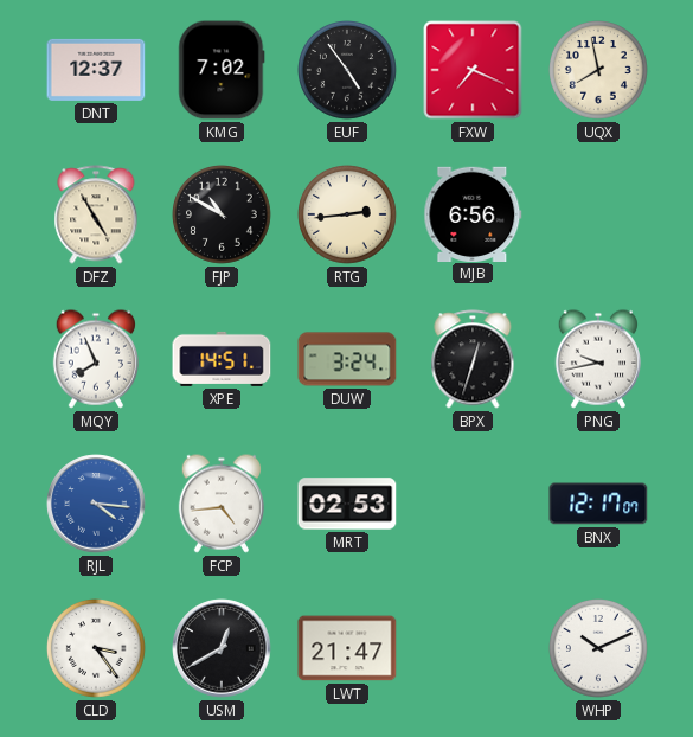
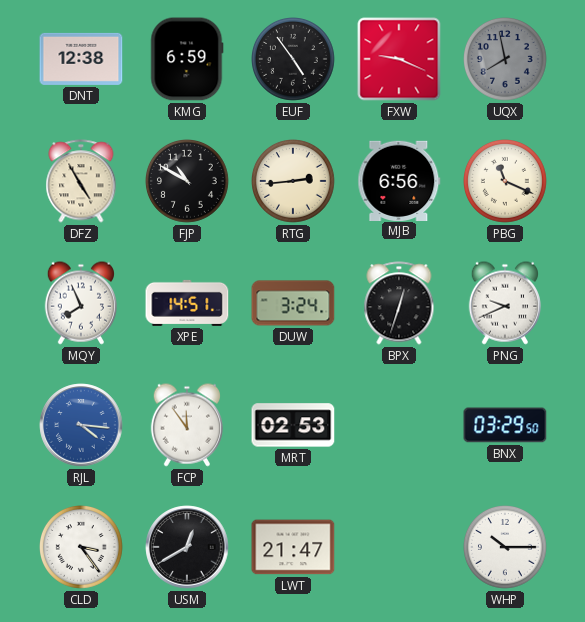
DNT: 12:37 -> 12:38 (81, 59)
KMG: 7:02 -> 6:59 (187, 59)
FXW: 7:19 -> 9:19 (399, 59)
UQX dial: cream -> grey (506, 60)
PBG: none -> 11:19 (506, 182)
PNG: 9:43 -> 9:41 (504, 303)
FCP: 4:44 -> 11:54 (186, 425)
BNX: 12:17 -> 03:29 (505, 425)
WHP: 10:11 -> 10:15 (506, 548)
